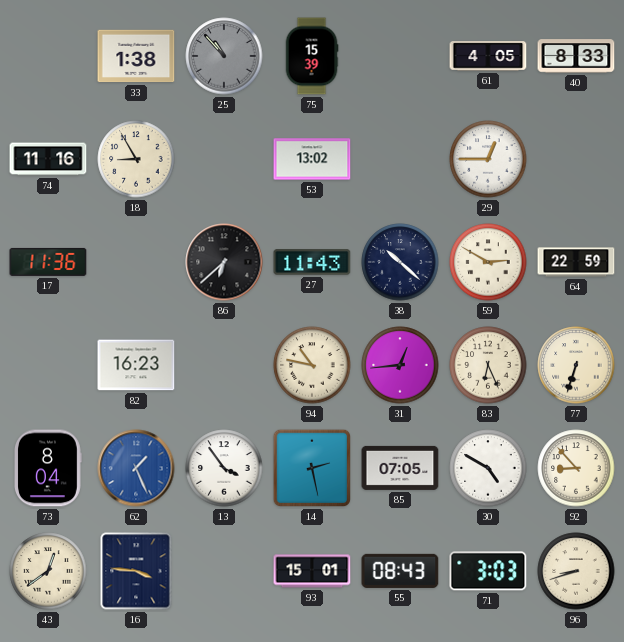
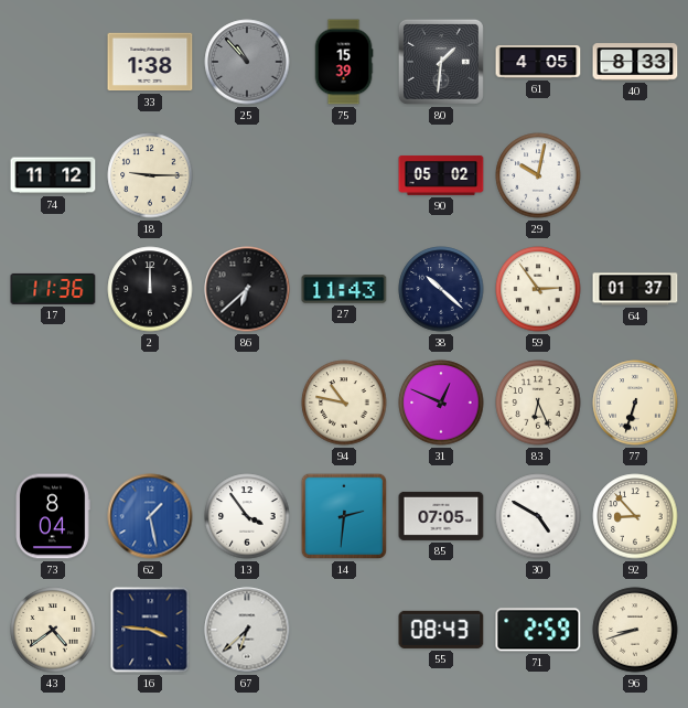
80: none -> 1:31 (441, 62)
74: 11:16 -> 11:12 (53, 175)
18: 8:55 -> 9:15 (150, 175)
53: 13:02 -> none (312, 159)
90: none -> 05:02 (441, 175)
29: 12:45 -> 10:02 (538, 175)
2: none -> 12:00 (150, 289)
59: 2:50 -> 2:54 (538, 289)
64: 22:59 -> 01:37 (635, 289)
82: 16:23 -> none (136, 365)
31: 12:44 -> 12:49 (441, 403)
62: 1:26 -> 1:28 (150, 516)
14: 2:28 -> 2:31 (344, 516)
43: 12:39 -> 4:39 (53, 630)
67: none -> 6:38 (247, 630)
93: 15:01 -> none (312, 571)
71: 3:03 -> 2:59 (538, 630)
